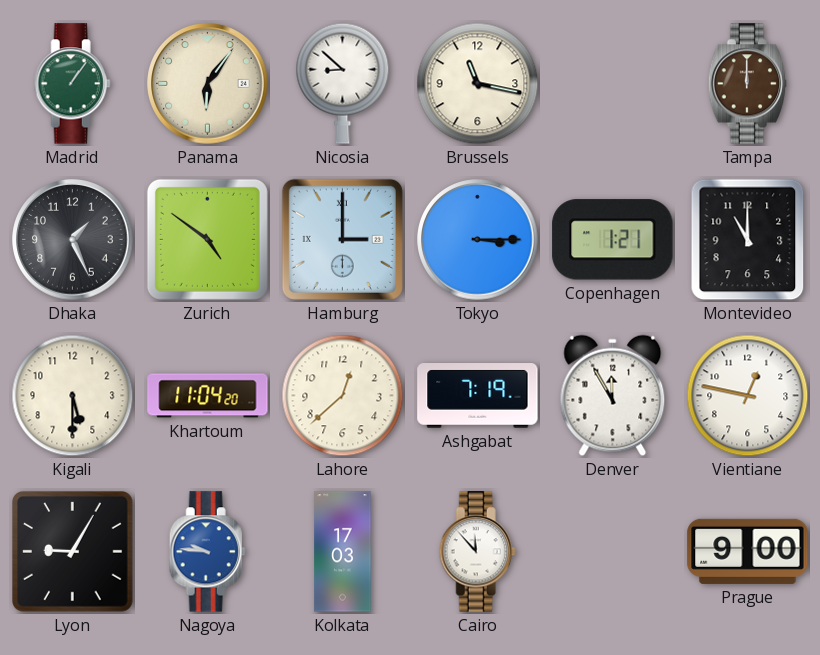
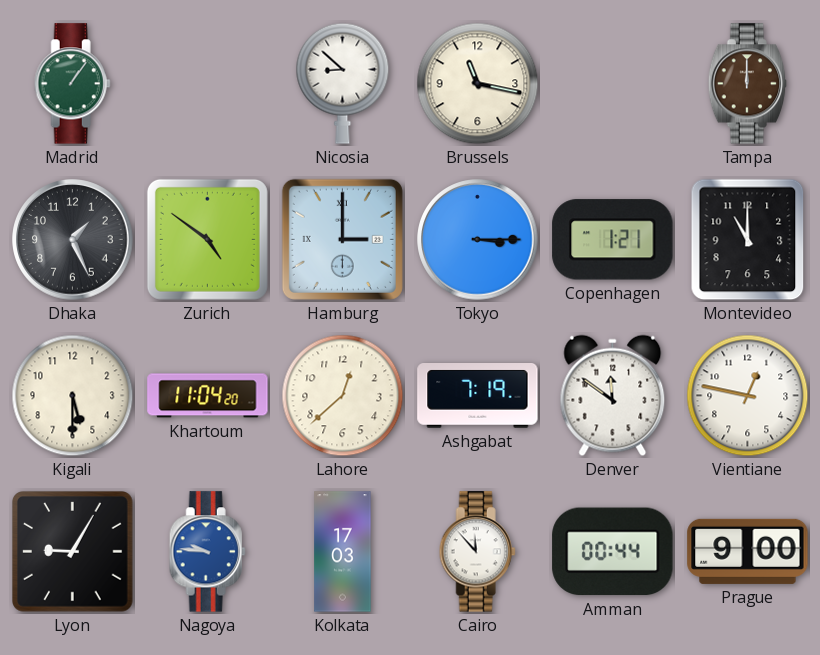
Panama: 6:06 -> none (208, 84)
Denver: 11:55 -> 11:51 (613, 396)
Amman: none -> 00:44 (613, 552)
